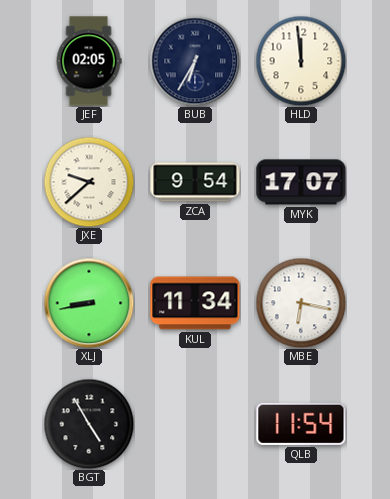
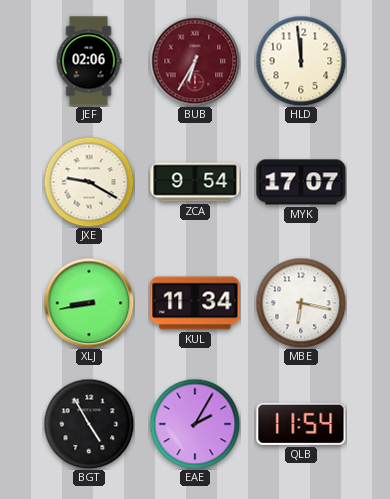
JEF: 02:05 -> 02:06 (89, 61)
BUB dial: navy -> burgundy (195, 61)
JXE: 9:38 -> 9:20 (89, 182)
EAE: none -> 2:05 (195, 424)
